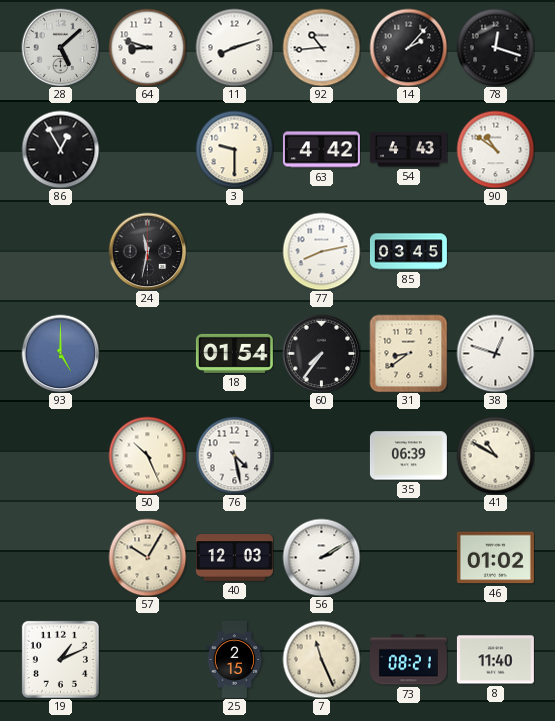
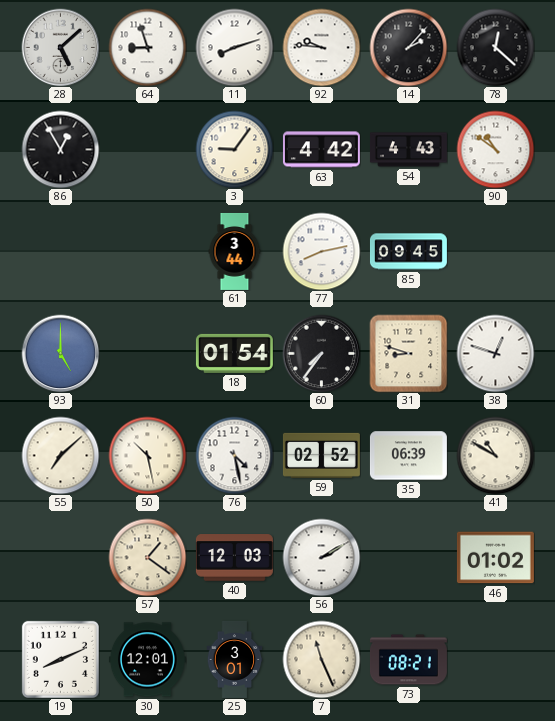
64: 8:48 -> 8:57 (147, 47)
92: 10:44 -> 9:46 (321, 47)
78: 12:18 -> 12:22 (495, 47)
3: 9:30 -> 9:06 (234, 149)
24: 11:32 -> none (147, 251)
61: none -> 3:44 (235, 252)
85: 03:45 -> 09:45 (408, 252)
31: 8:39 -> 8:48 (408, 353)
55: none -> 7:08 (60, 455)
50: 10:26 -> 10:28 (147, 455)
59: none -> 02:52 (321, 455)
57: 10:05 -> 1:21 (147, 557)
19: 1:11 -> 8:11 (60, 659)
30: none -> 12:01 (147, 660)
25: 2:15 -> 3:01 (235, 659)
8: 11:40 -> none (495, 660)
